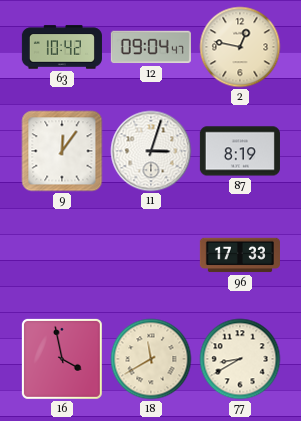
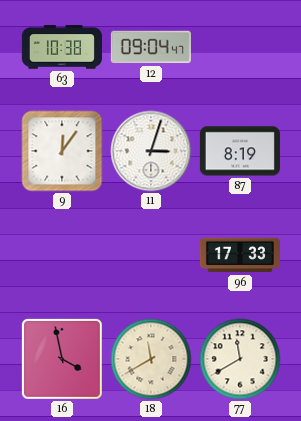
63: 10:42 -> 10:38 (62, 47)
2: 12:47 -> none (240, 47)
77: 8:40 -> 11:40 (240, 359)
